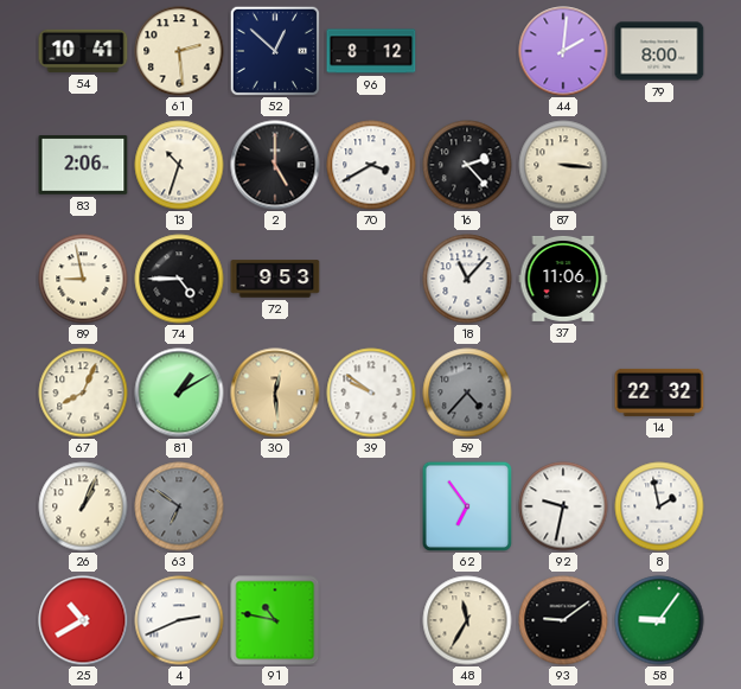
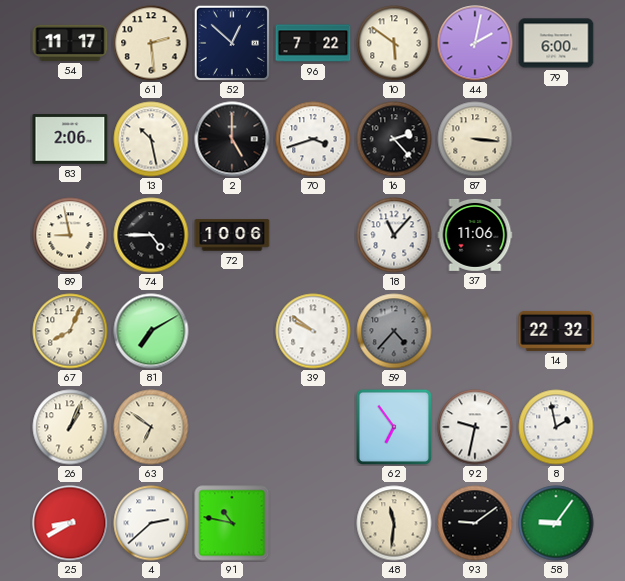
54: 10:41 -> 11:17 (70, 43)
96: 8:12 -> 7:22 (313, 43)
10: none -> 5:51 (394, 43)
44: 2:01 -> 2:02 (475, 43)
79: 8:00 -> 6:00 (556, 43)
13: 10:33 -> 10:28 (151, 139)
70: 3:40 -> 3:42 (313, 139)
72: 9:53 -> 10:06 (232, 235)
81: 1:10 -> 7:10 (151, 331)
30: 12:29 -> none (275, 393)
63 dial: grey -> cream (151, 427)
25: 10:40 -> 8:40 (70, 523)
4: 2:41 -> 2:38 (151, 523)
48: 11:35 -> 11:31 (394, 523)
